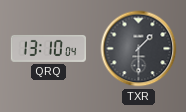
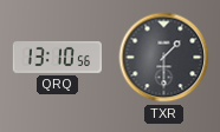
QRQ: 13:10:04 -> 13:10:56 (57, 57)
